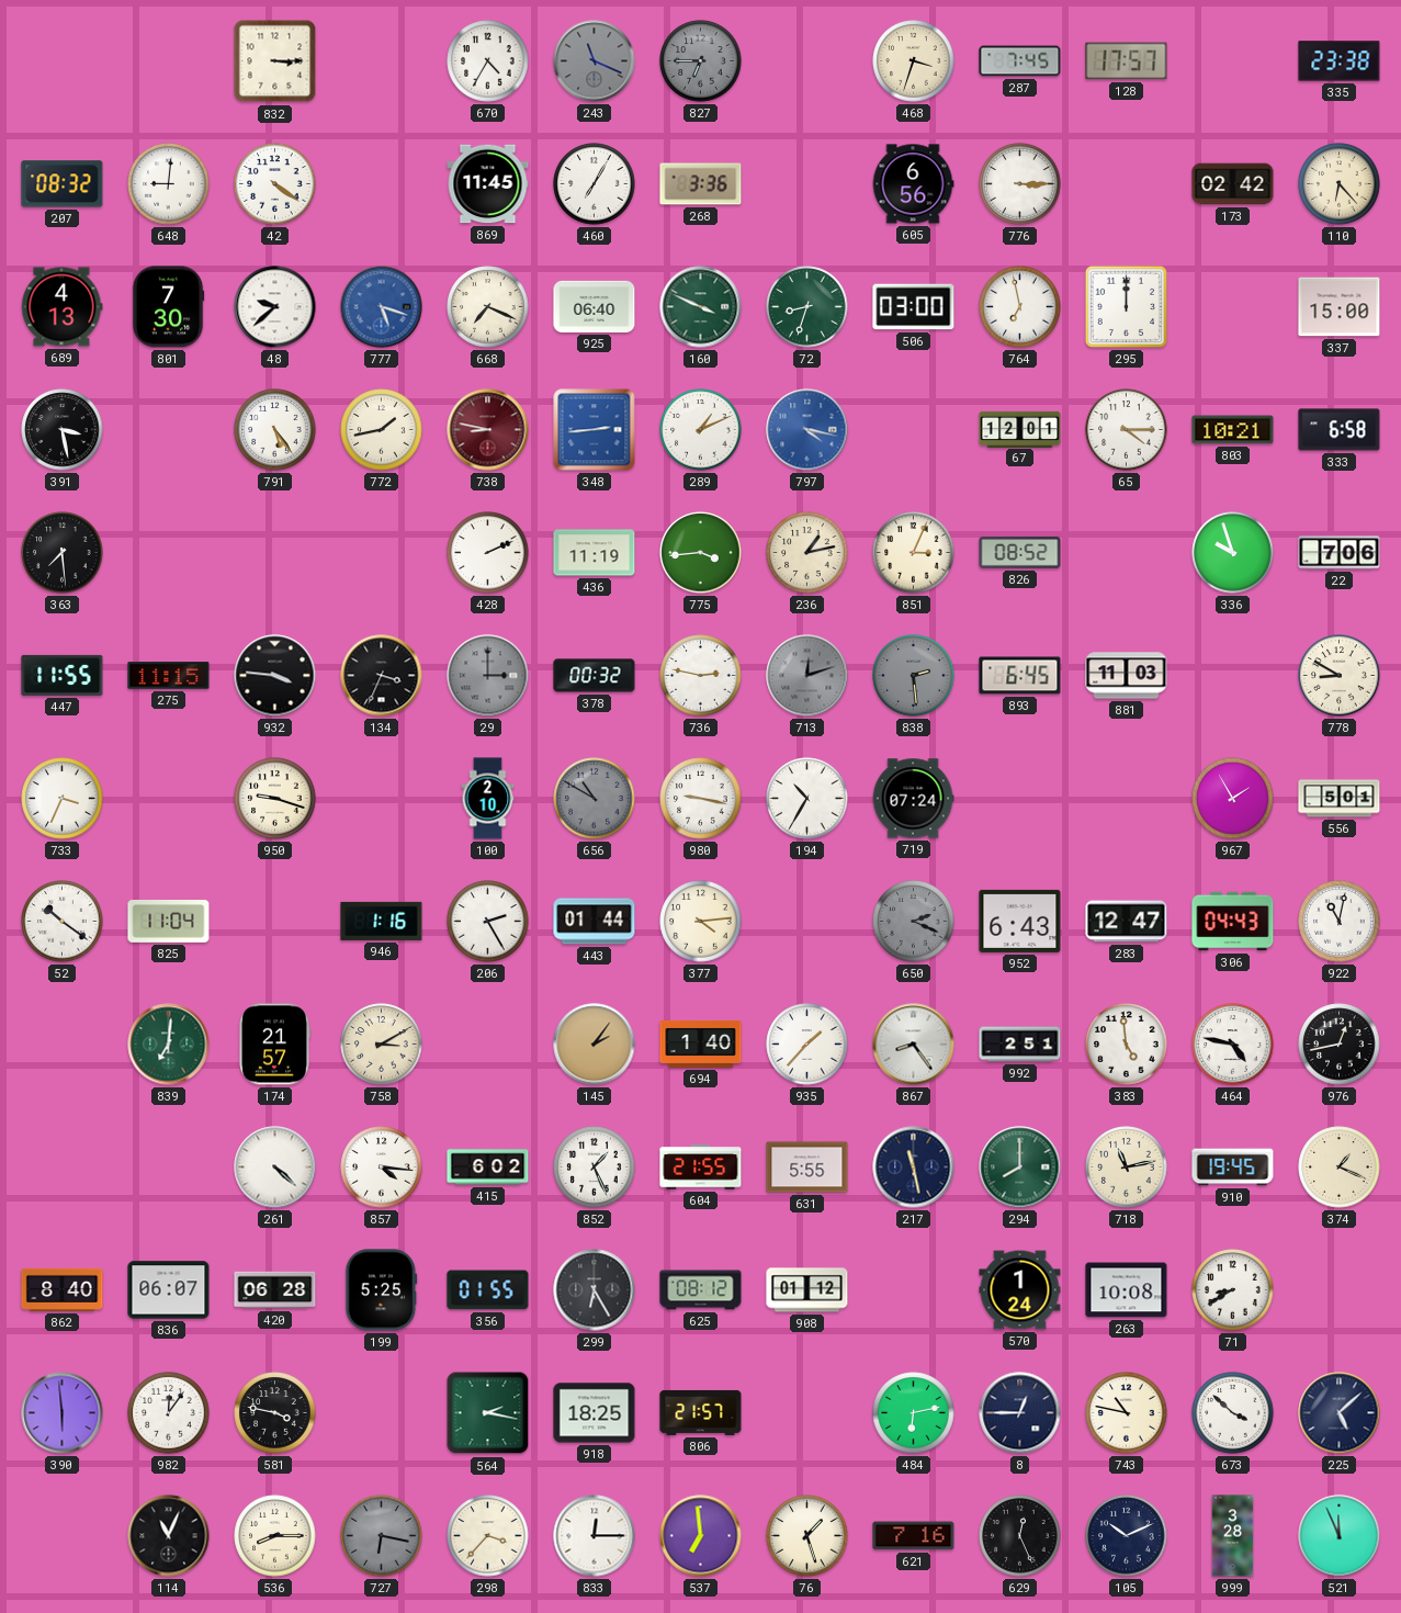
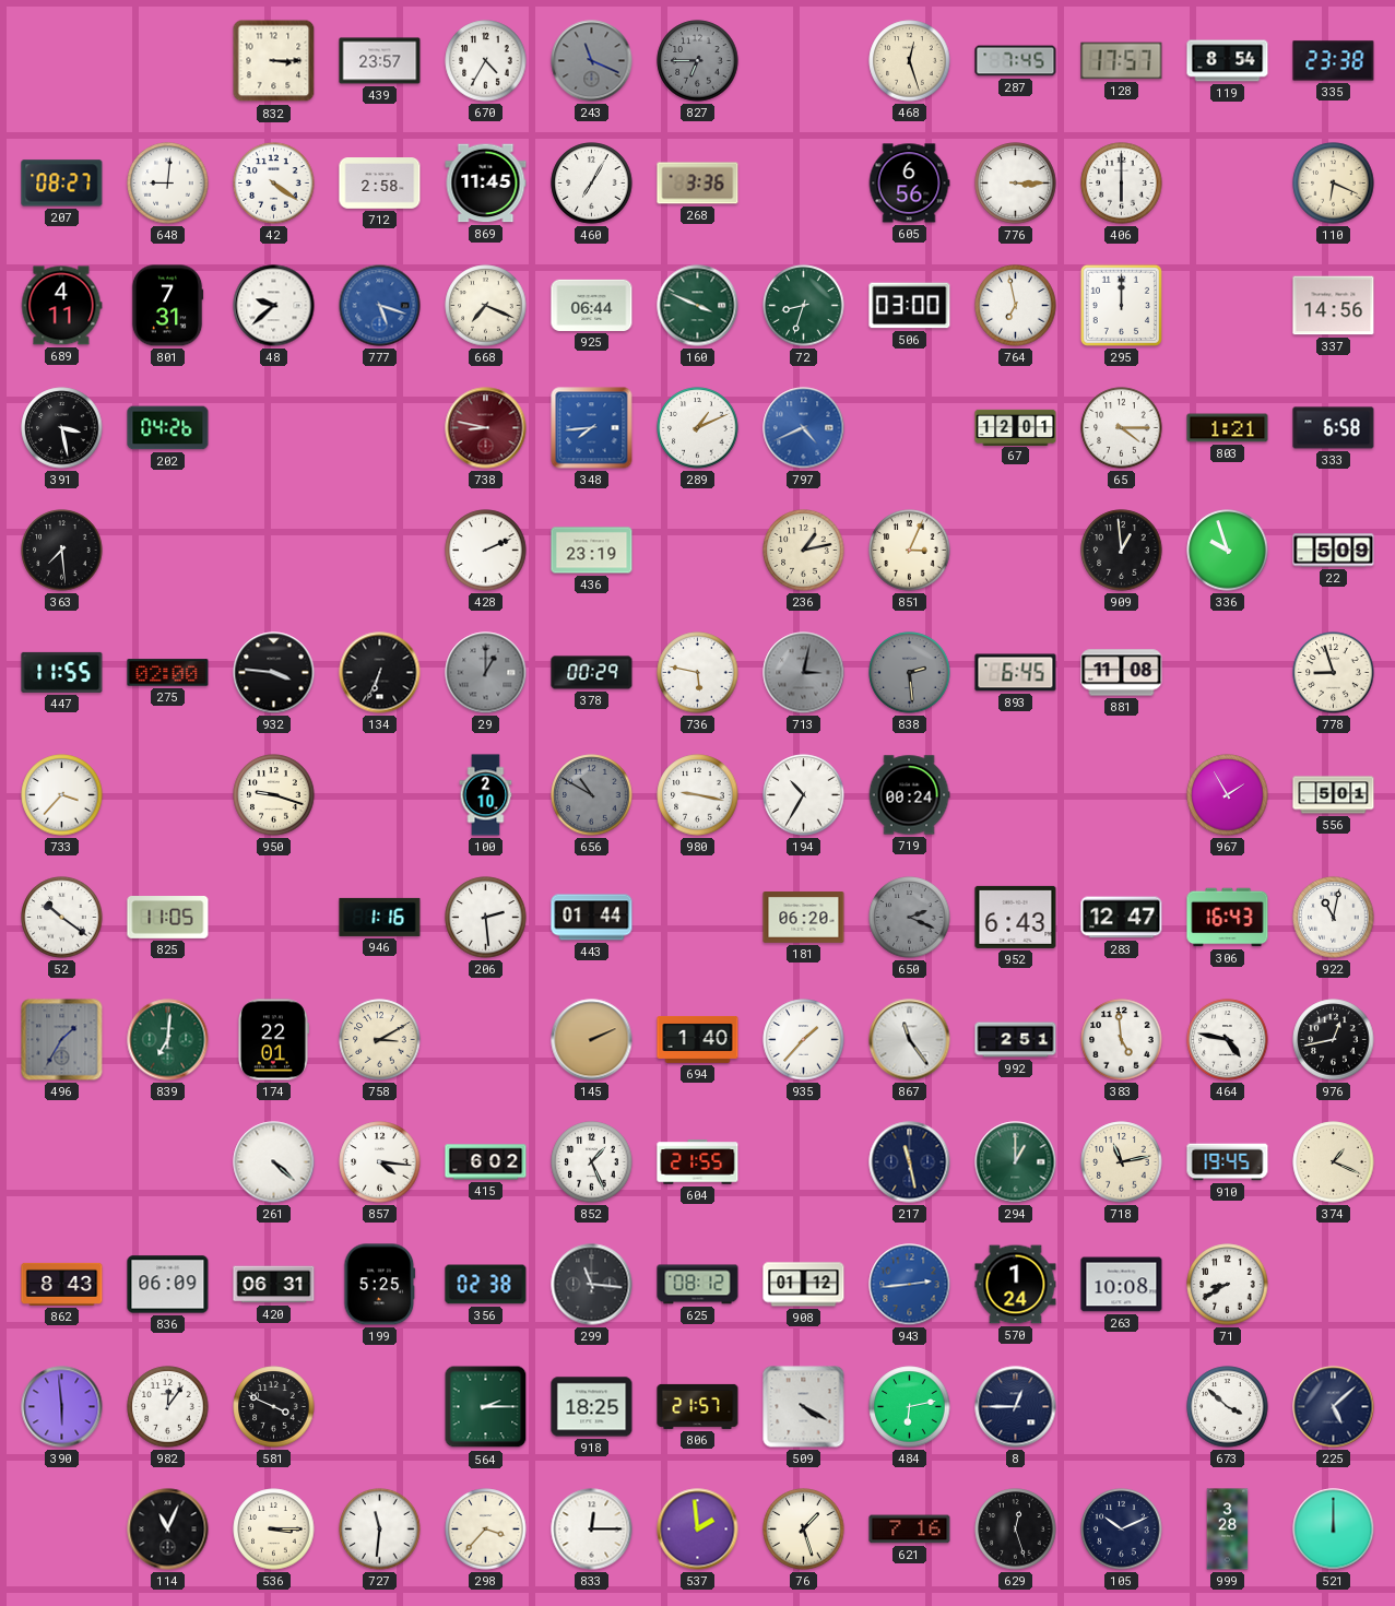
439: none -> 23:57 (380, 61)
468: 3:33 -> 12:27 (910, 61)
119: none -> 8:54 (1228, 61)
207: 08:32 -> 08:27 (62, 184)
712: none -> 2:58 (380, 184)
406: none -> 6:00 (1122, 184)
173: 02:42 -> none (1233, 184)
110: 6:23 -> 6:19 (1334, 184)
689: 4:13 -> 4:11 (61, 306)
801: 7:30 -> 7:31 (167, 306)
925: 06:40 -> 06:44 (592, 305)
337: 15:00 -> 14:56 (1334, 306)
202: none -> 04:26 (168, 428)
791: 5:24 -> none (275, 430)
772: 1:43 -> none (382, 430)
348: 2:44 -> 7:44 (592, 428)
797: 4:17 -> 4:41 (804, 428)
803: 10:21 -> 1:21 (1228, 428)
436: 11:19 -> 23:19 (592, 551)
775: 3:44 -> none (701, 553)
826: 08:52 -> none (1020, 553)
909: none -> 12:59 (1122, 551)
22: 7:06 -> 5:09 (1334, 551)
275: 11:15 -> 02:00 (168, 673)
134: 3:34 -> 6:34 (380, 673)
29: 3:00 -> 1:00 (486, 673)
378: 00:32 -> 00:29 (592, 673)
736: 2:47 -> 5:47 (698, 673)
713: 12:12 -> 3:02 (804, 673)
881: 11:03 -> 11:08 (1122, 673)
778: 8:50 -> 8:57 (1334, 673)
733: 3:34 -> 3:37 (62, 795)
719: 07:24 -> 00:24 (909, 795)
825: 11:04 -> 11:05 (168, 918)
206: 2:25 -> 2:29 (486, 918)
377: 4:14 -> none (701, 922)
181: none -> 06:20 (804, 918)
306: 04:43 -> 16:43 (1228, 918)
496: none -> 1:35 (62, 1040)
174: 21:57 -> 22:01 (273, 1040)
145: 2:06 -> 2:11 (592, 1040)
867: 8:24 -> 11:24 (910, 1040)
631: 5:55 -> none (807, 1168)
294: 8:00 -> 1:00 (1016, 1162)
862: 8:40 -> 8:43 (62, 1284)
836: 06:07 -> 06:09 (168, 1285)
420: 06:28 -> 06:31 (274, 1285)
356: 01:55 -> 02:38 (486, 1285)
299: 6:25 -> 11:16 (592, 1285)
943: none -> 2:44 (910, 1285)
581: 3:47 -> 3:49 (274, 1407)
564: 2:17 -> 2:15 (486, 1407)
509: none -> 4:20 (804, 1407)
743: 10:47 -> none (1127, 1413)
536: 8:15 -> 3:15 (274, 1530)
727: 6:17 -> 11:31 (380, 1530)
727 dial: grey -> white (380, 1530)
537: 6:59 -> 1:59 (698, 1530)
629: 12:26 -> 12:27 (1016, 1530)
521: 11:56 -> 12:00 (1334, 1530)
